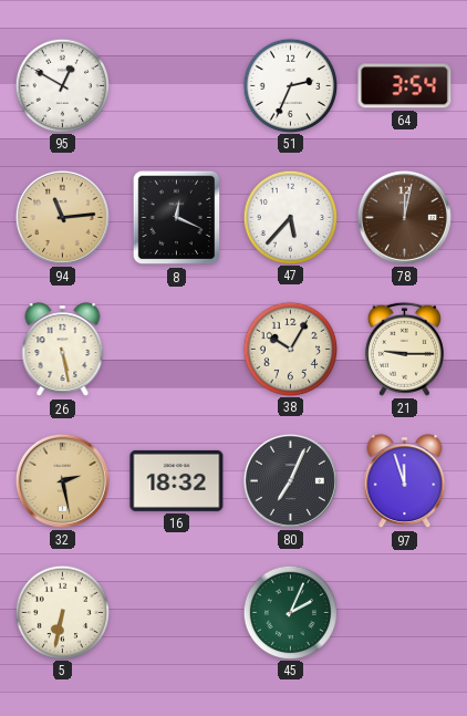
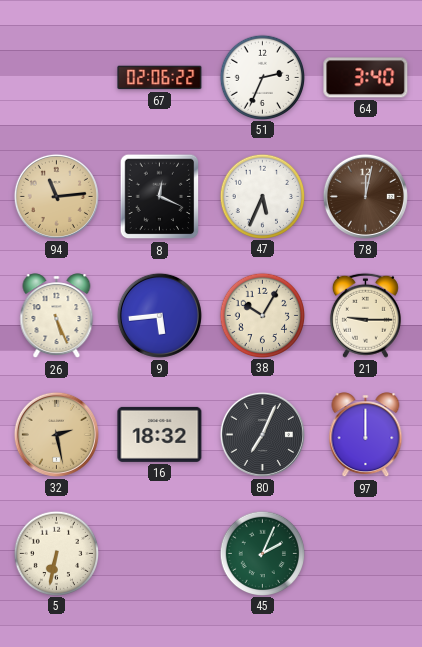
95: 12:50 -> none (62, 85)
67: none -> 02:06 (160, 78)
64: 3:54 -> 3:40 (366, 78)
47: 5:37 -> 5:34 (262, 196)
26: 5:28 -> 5:26 (57, 316)
9: none -> 5:44 (159, 315)
97: 11:57 -> 12:00 (366, 435)
